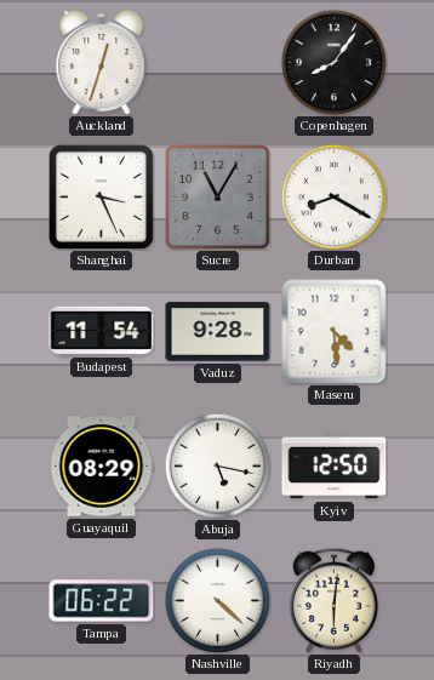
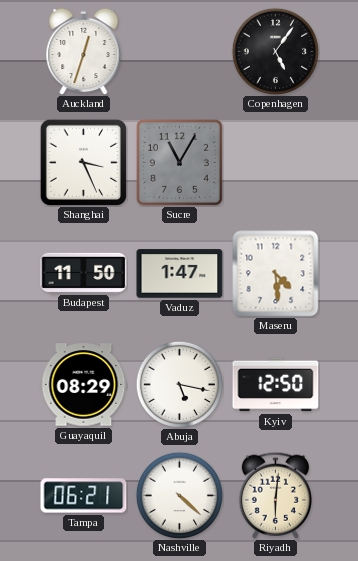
Copenhagen: 8:06 -> 5:06 (275, 51)
Durban: 8:20 -> none (333, 196)
Budapest: 11:54 -> 11:50 (84, 273)
Vaduz: 9:28 -> 1:47 (180, 274)
Tampa: 06:22 -> 06:21 (84, 496)
